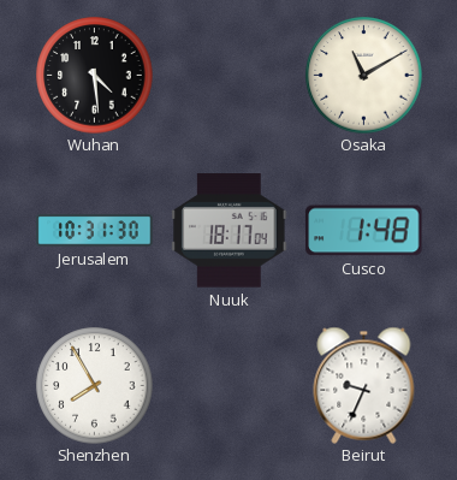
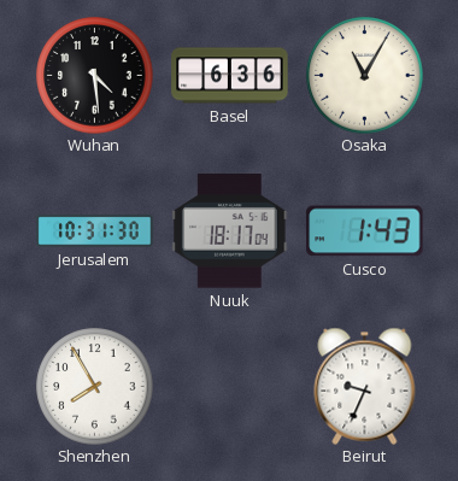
Basel: none -> 6:36 (230, 76)
Osaka: 11:10 -> 11:05 (365, 76)
Cusco: 1:48 -> 1:43 (365, 231)
